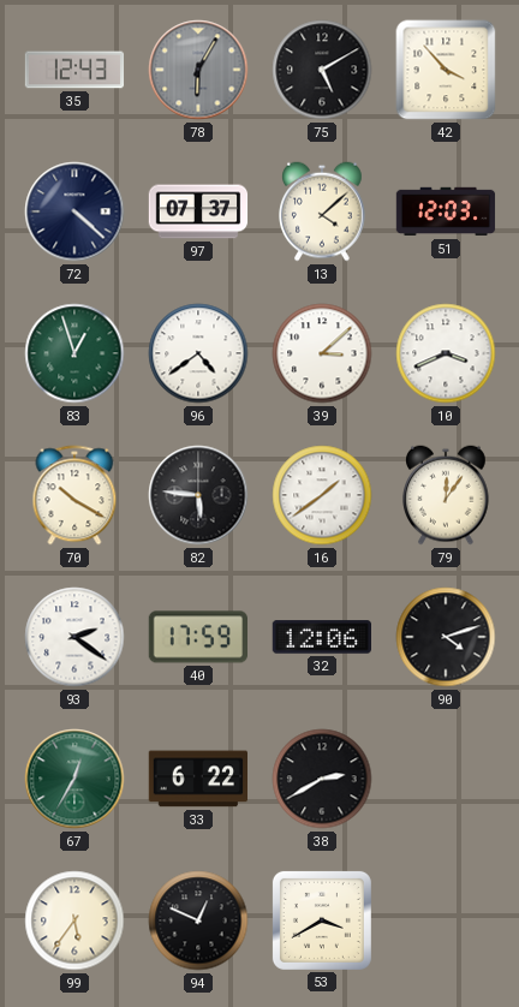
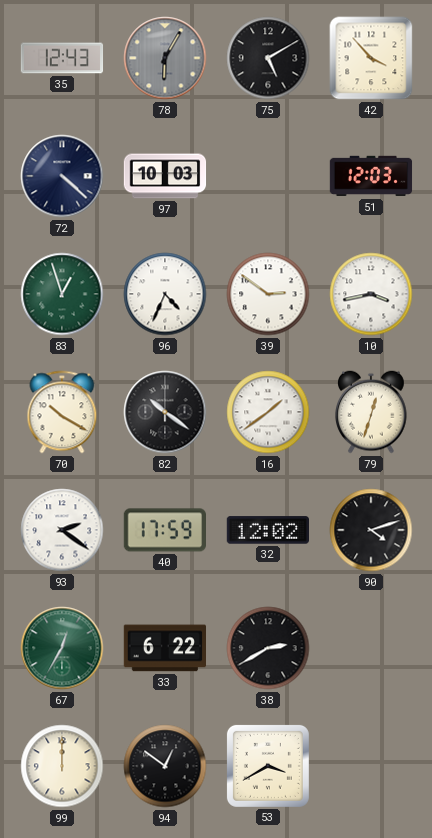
97: 07:37 -> 10:03 (165, 176)
13: 4:08 -> none (323, 211)
96: 4:39 -> 4:34 (165, 294)
39: 3:08 -> 2:51 (268, 294)
10: 3:41 -> 3:43 (371, 294)
82: 5:46 -> 10:21 (165, 412)
79: 12:06 -> 12:33 (372, 412)
32: 12:06 -> 12:02 (267, 530)
99: 5:36 -> 12:00 (62, 766)
94: 12:49 -> 12:51 (165, 766)
